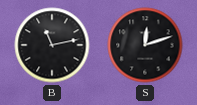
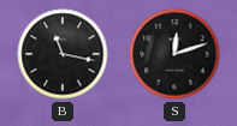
B: 11:13 -> 11:17 (63, 54)
